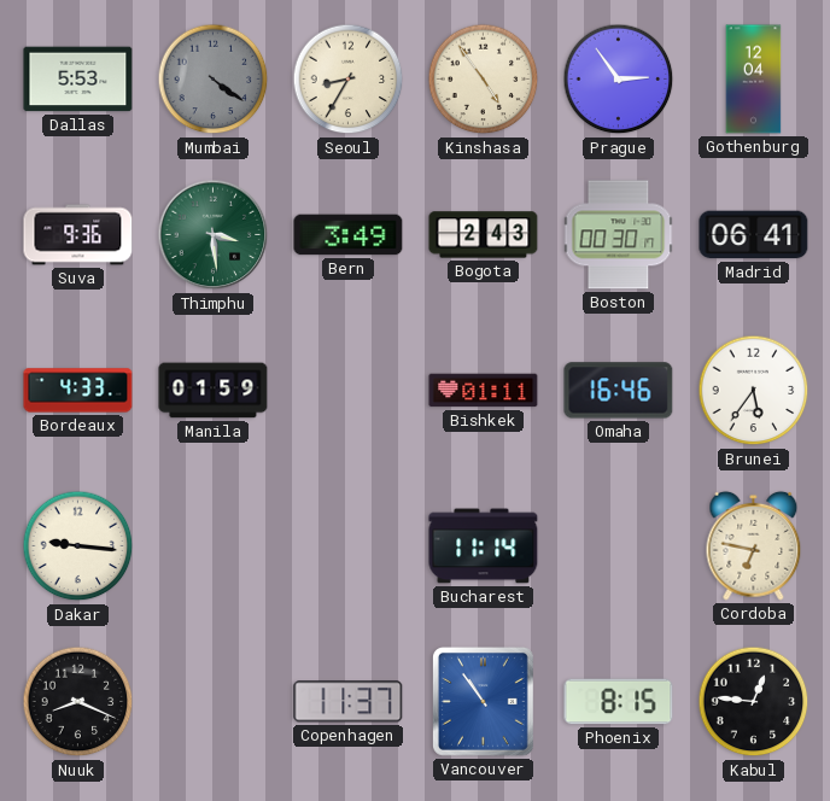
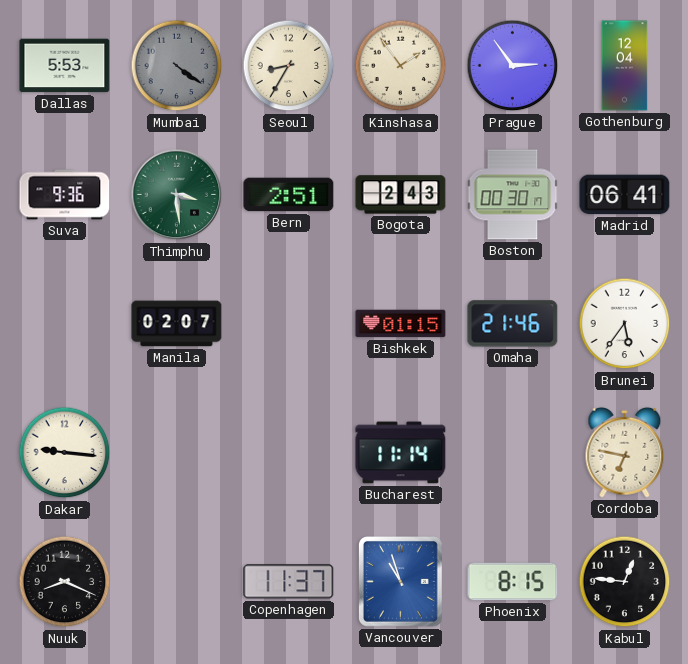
Kinshasa: 4:54 -> 1:54 (401, 66)
Bern: 3:49 -> 2:51 (289, 195)
Bordeaux: 4:33 -> none (78, 391)
Manila: 01:59 -> 02:07 (177, 324)
Bishkek: 01:11 -> 01:15 (401, 324)
Omaha: 16:46 -> 21:46 (513, 324)
Vancouver: 10:54 -> 10:57 (401, 582)
